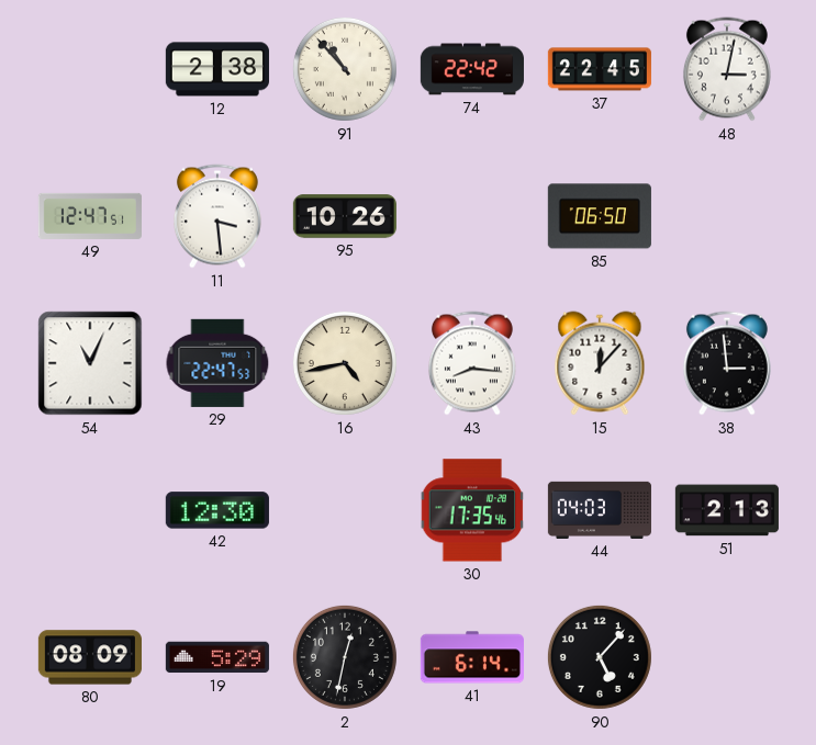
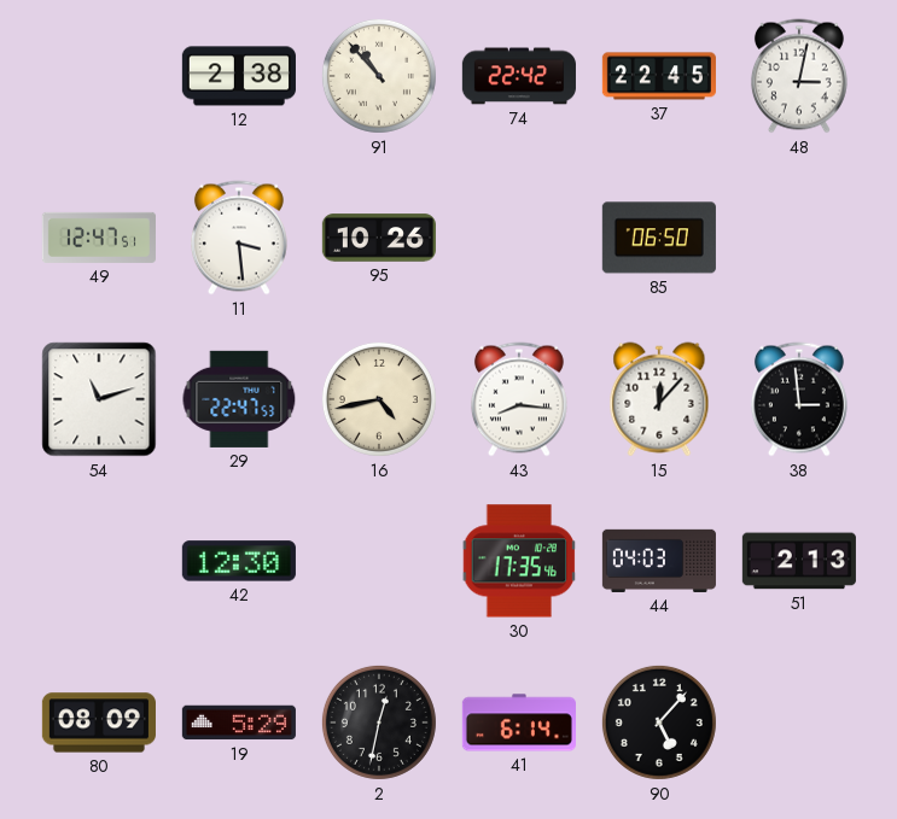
54: 11:04 -> 11:12 (99, 399)
